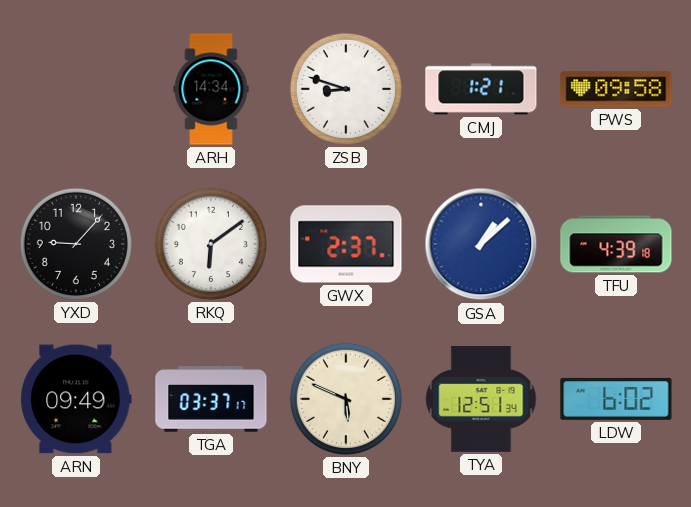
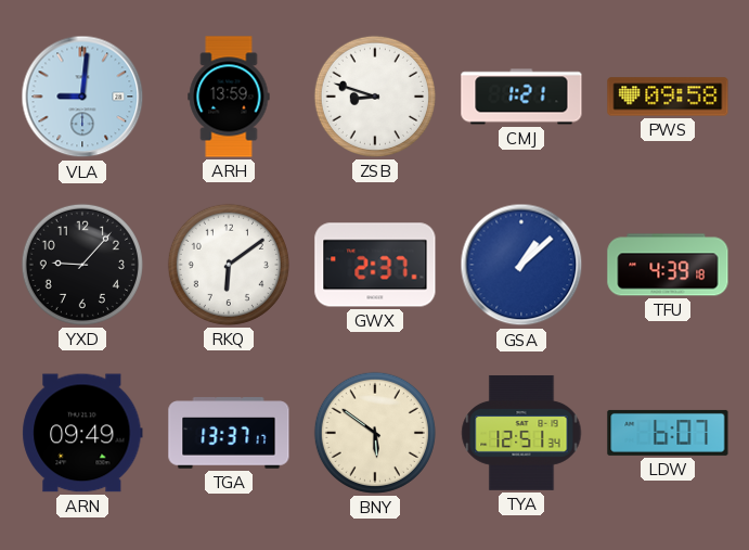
VLA: none -> 9:01 (82, 97)
ARH: 14:34 -> 13:59 (229, 97)
TGA: 03:37 -> 13:37 (229, 433)
BNY: 5:49 -> 5:51 (375, 433)
LDW: 6:02 -> 6:07 (668, 433)
